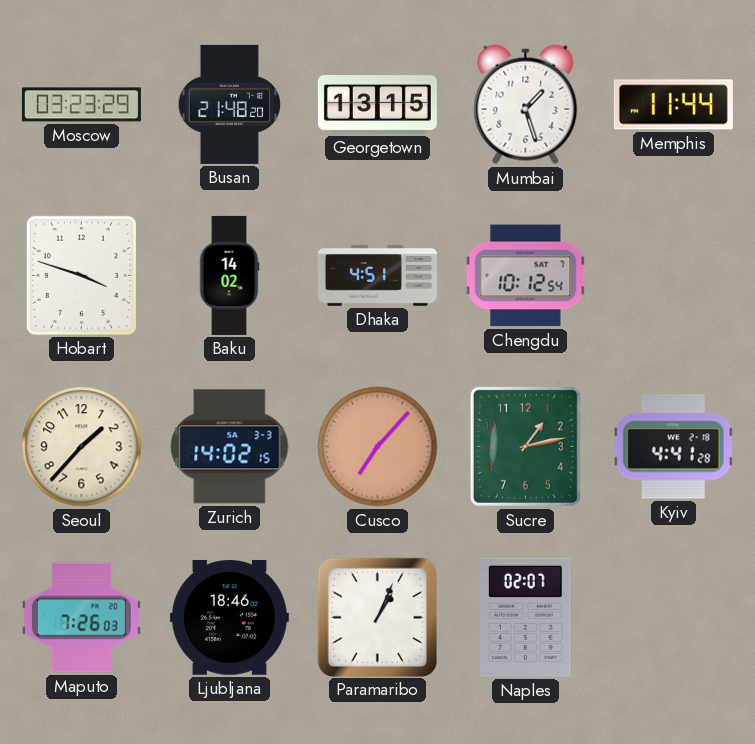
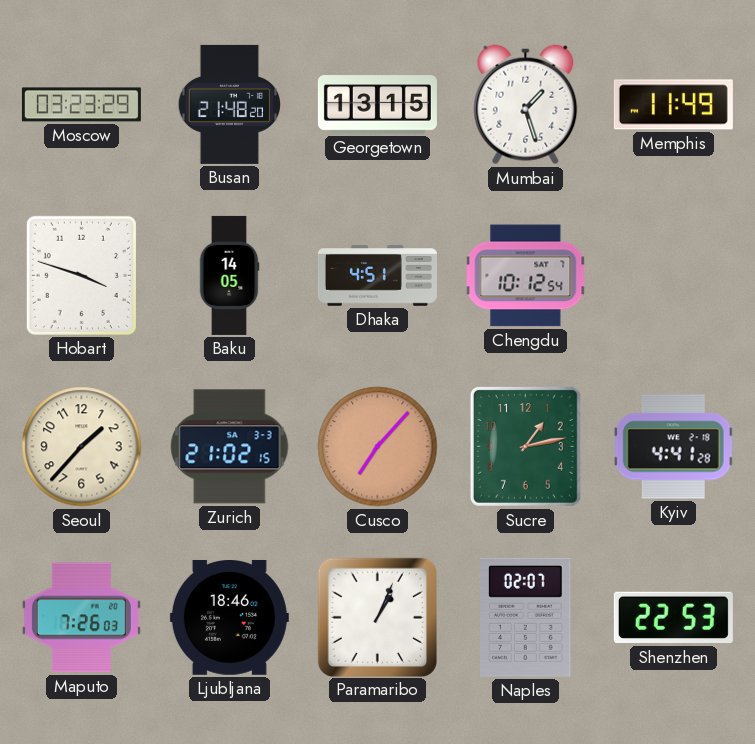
Memphis: 11:44 -> 11:49 (673, 105)
Baku: 14:02 -> 14:05 (229, 275)
Zurich: 14:02 -> 21:02 (230, 447)
Shenzhen: none -> 22:53 (673, 618)
